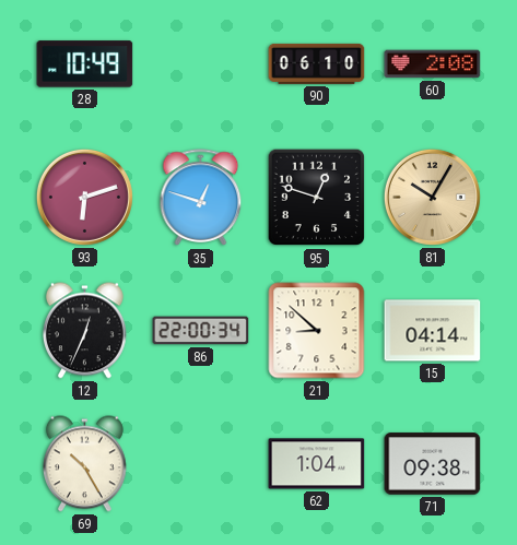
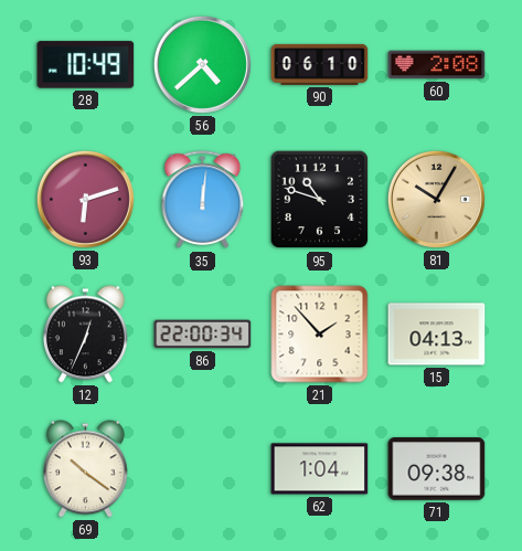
56: none -> 4:38 (202, 64)
35: 12:48 -> 12:01 (203, 200)
95: 12:48 -> 10:48 (320, 200)
21: 8:52 -> 1:53 (320, 335)
15: 04:14 -> 04:13 (437, 335)
69: 10:25 -> 10:21 (86, 469)
